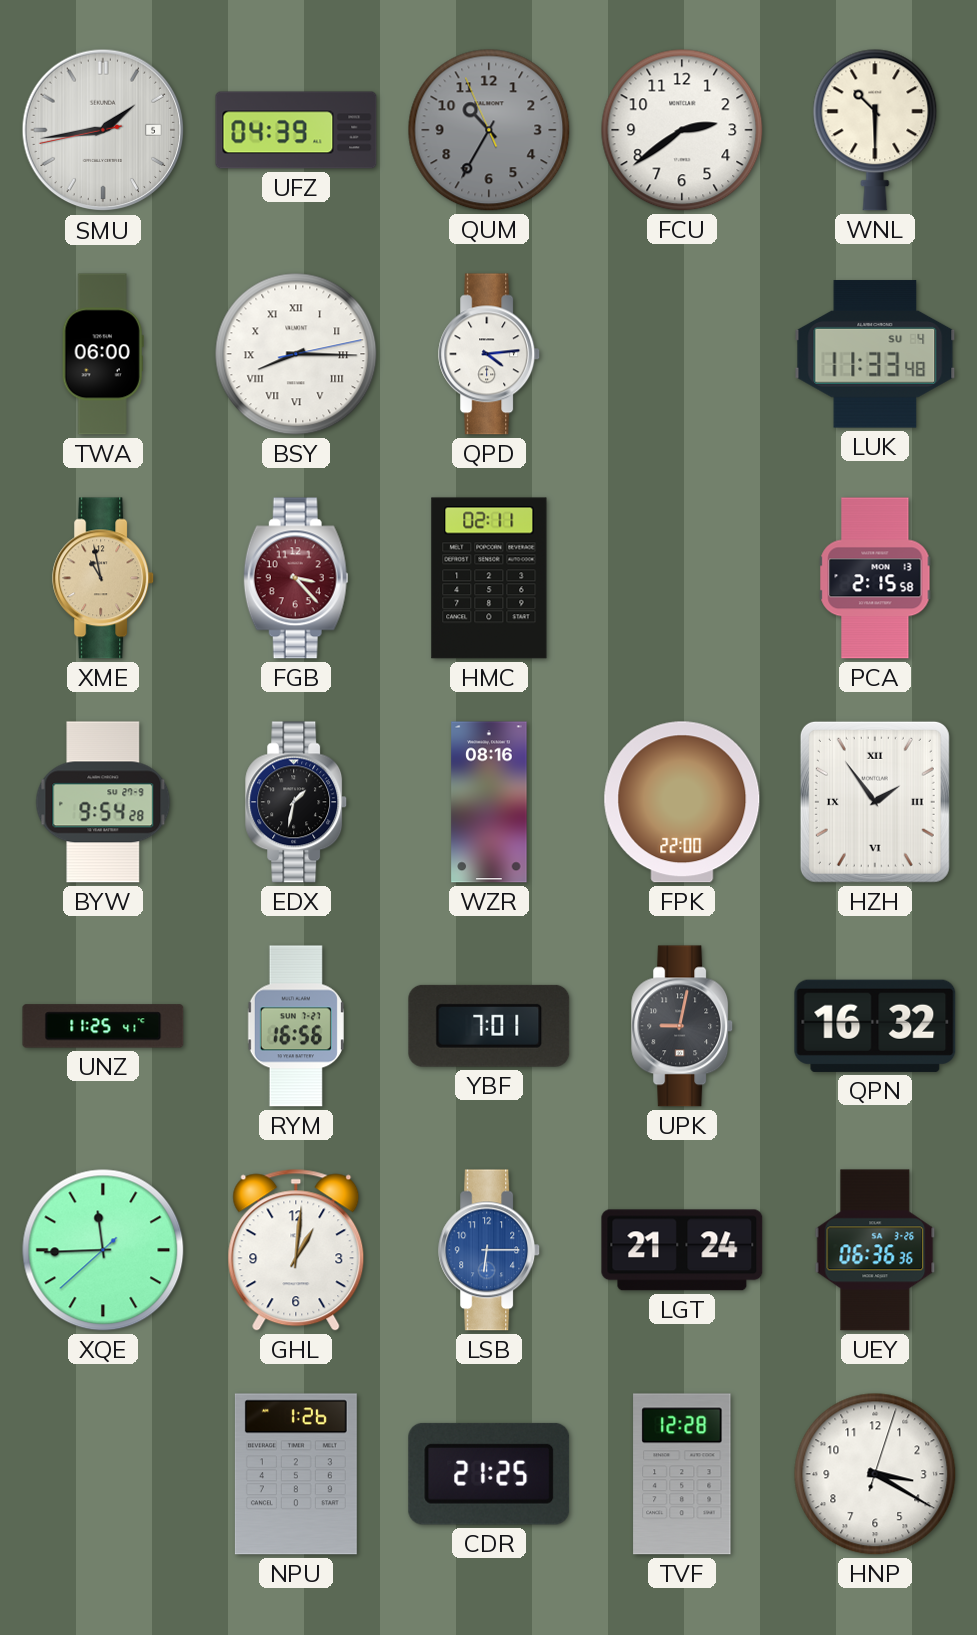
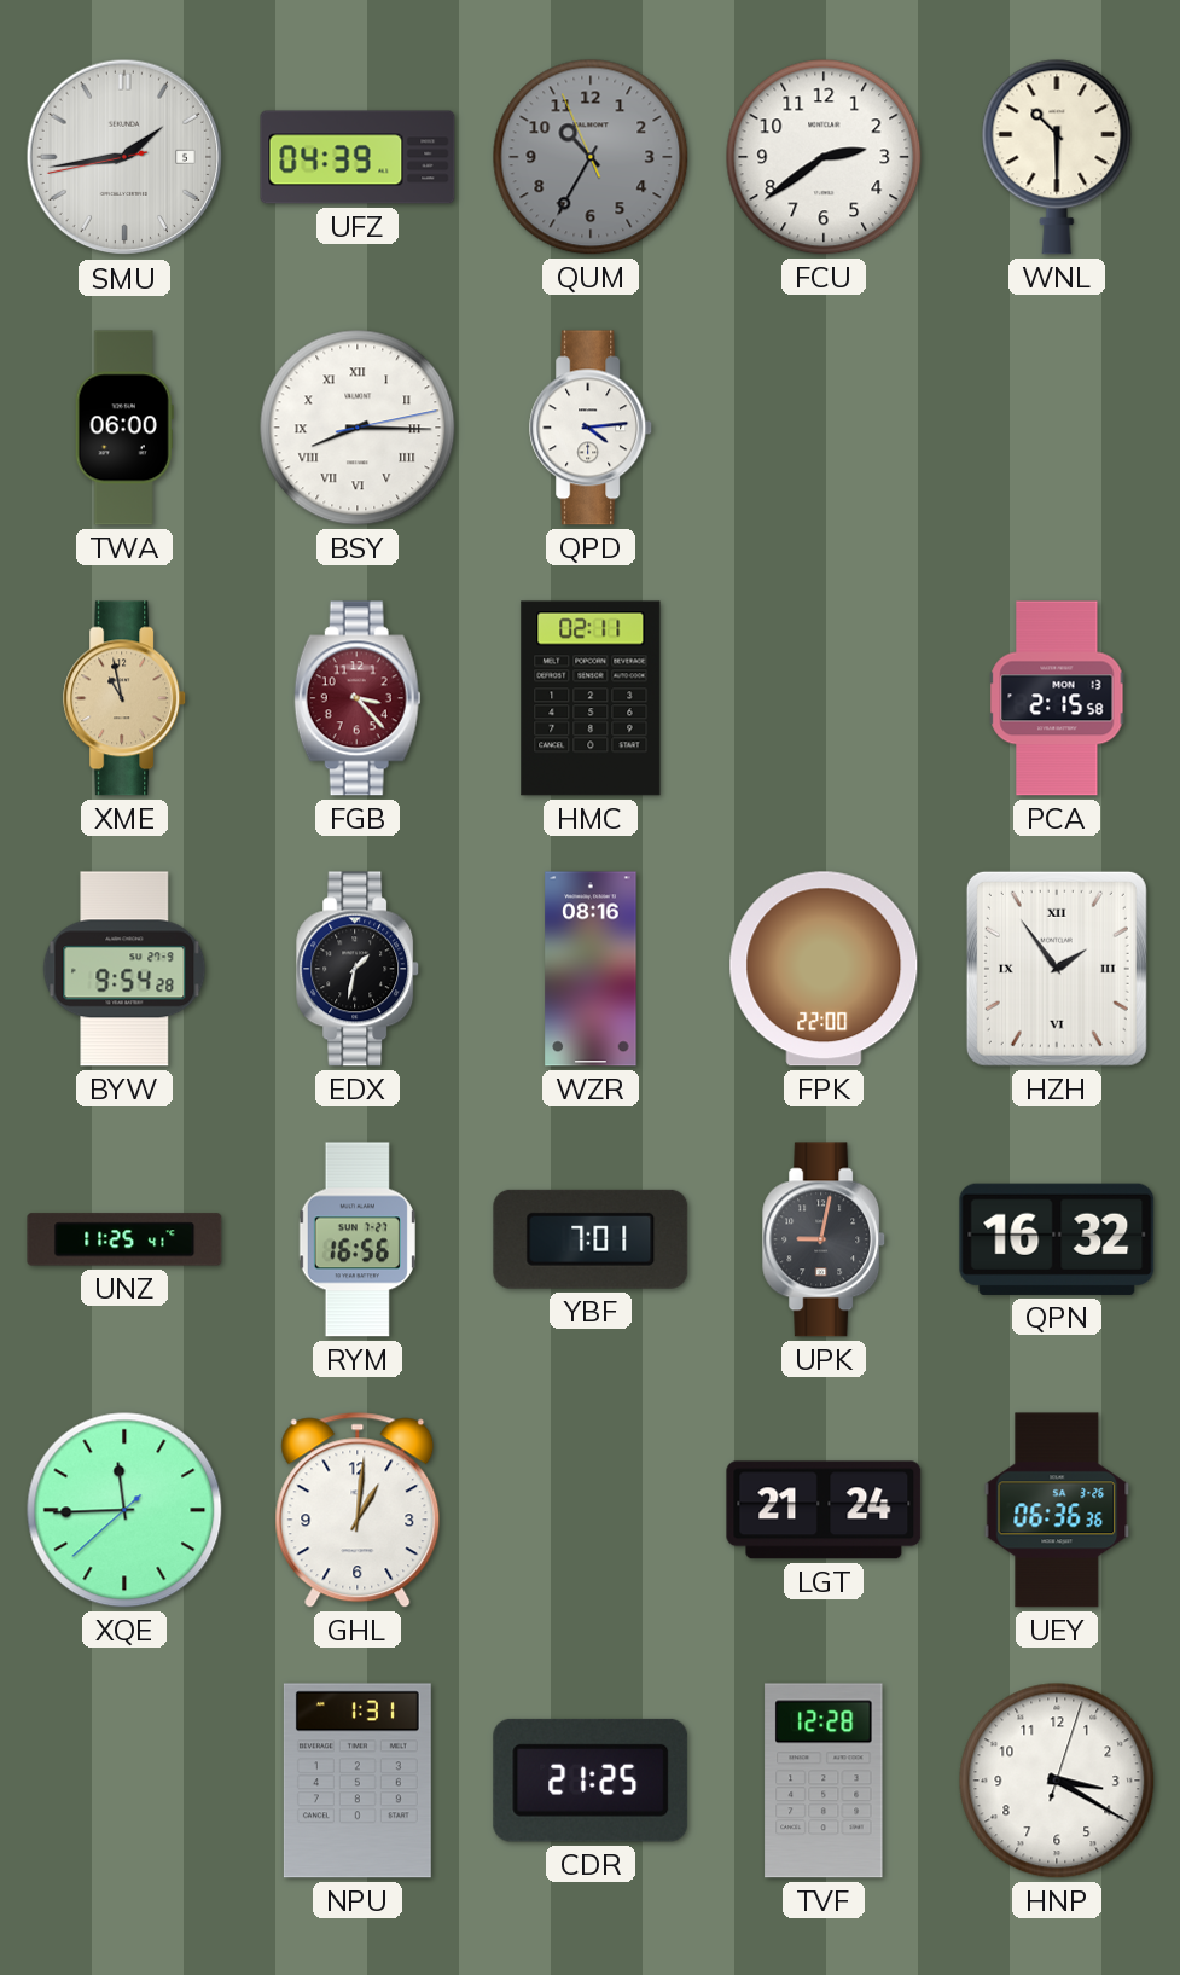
LUK: 11:33 -> none (875, 354)
LSB: 6:15 -> none (490, 1250)
NPU: 1:26 -> 1:31 (358, 1781)
